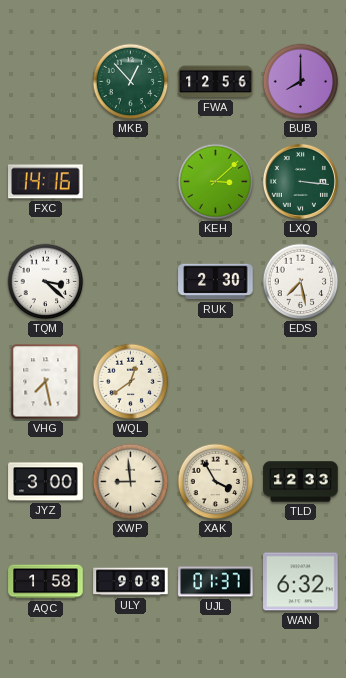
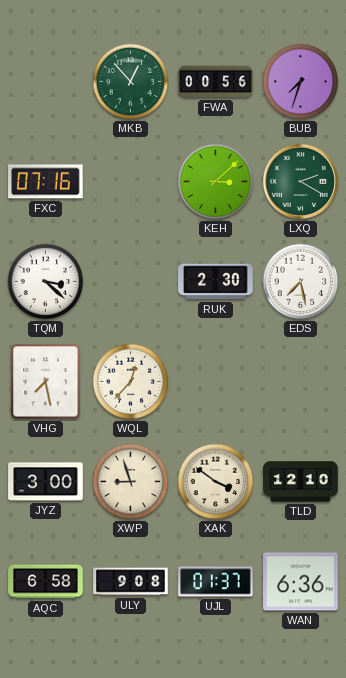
FWA: 12:56 -> 00:56 (216, 82)
BUB: 8:00 -> 7:33 (301, 82)
FXC: 14:16 -> 07:16 (46, 182)
LXQ: 3:16 -> 2:20 (300, 181)
WQL: 12:39 -> 12:37 (131, 382)
XWP: 8:59 -> 8:57 (131, 482)
XAK: 3:55 -> 3:51 (216, 482)
TLD: 12:33 -> 12:10 (301, 482)
AQC: 1:58 -> 6:58 (46, 582)
WAN: 6:32 -> 6:36 (301, 582)
